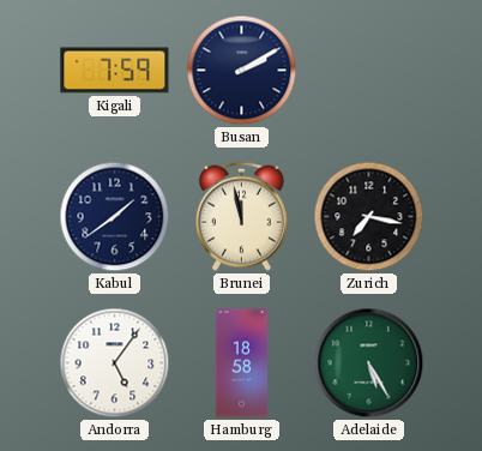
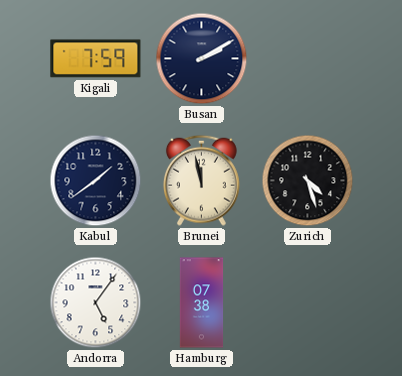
Zurich: 7:17 -> 4:27 (308, 181)
Hamburg: 18:58 -> 07:38 (202, 303)
Adelaide: 5:25 -> none (369, 363)
